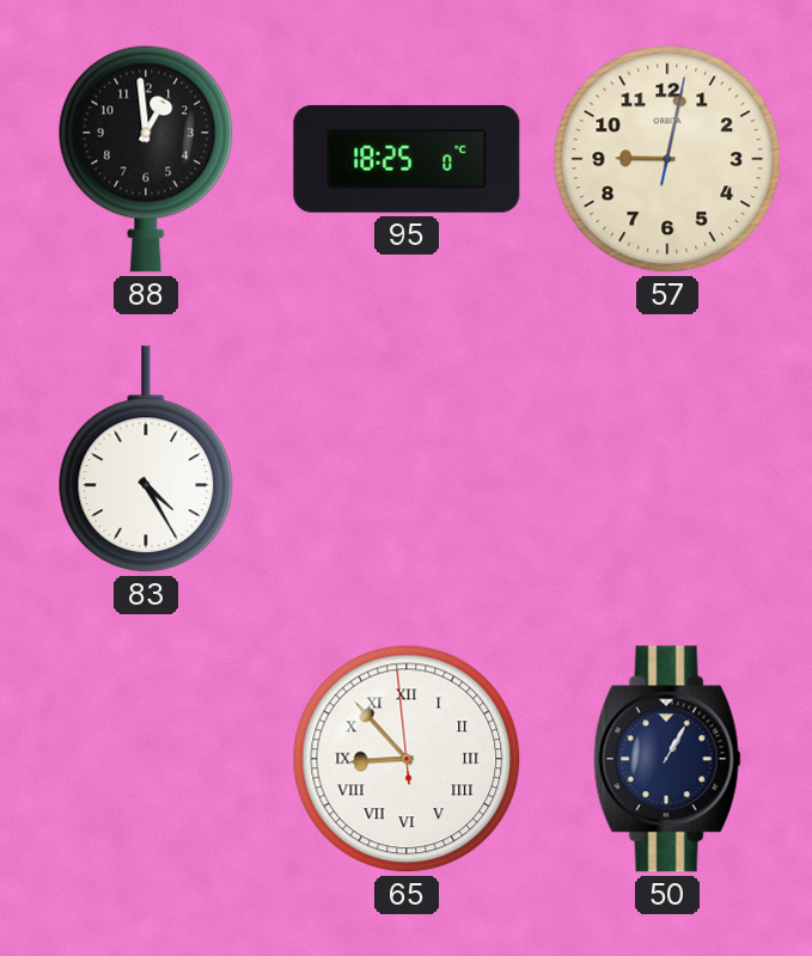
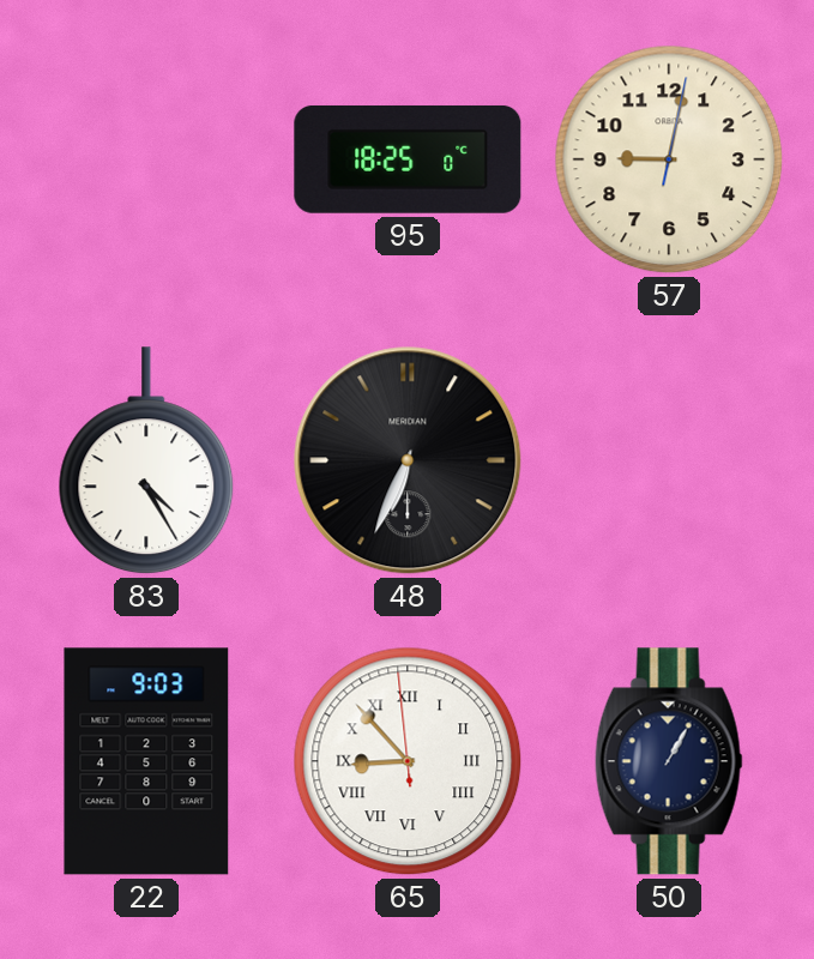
88: 12:59 -> none (146, 159)
48: none -> 6:34 (408, 460)
22: none -> 9:03 (146, 761)
